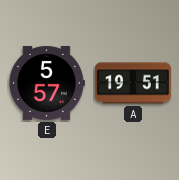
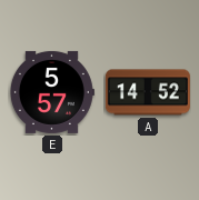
A: 19:51 -> 14:52 (148, 92)
